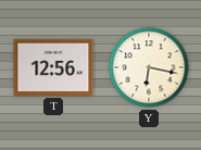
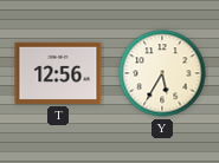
Y: 6:17 -> 5:35 (162, 73)
